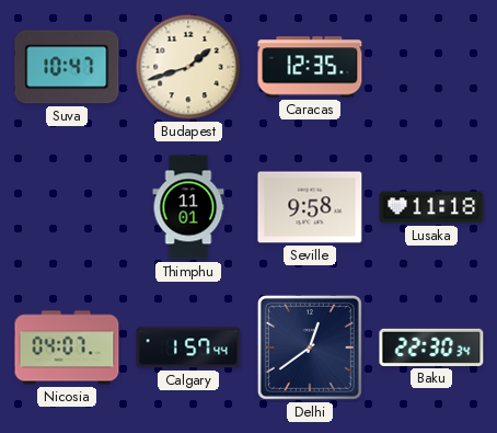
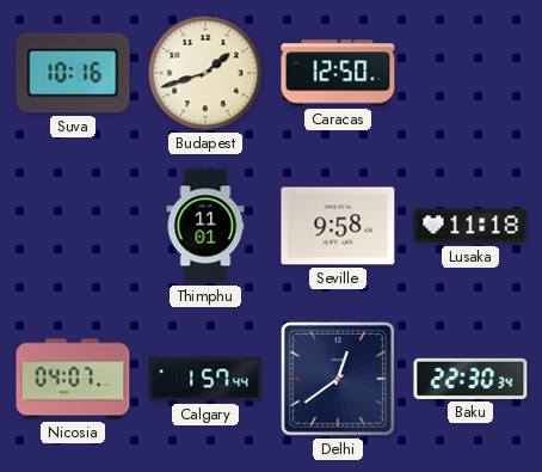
Suva: 10:47 -> 10:16 (73, 73)
Caracas: 12:35 -> 12:50 (338, 73)
